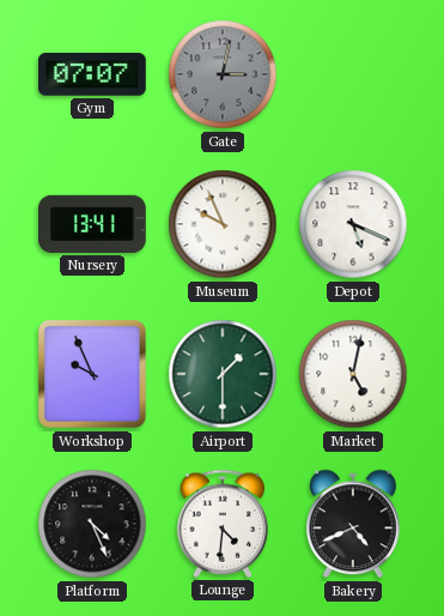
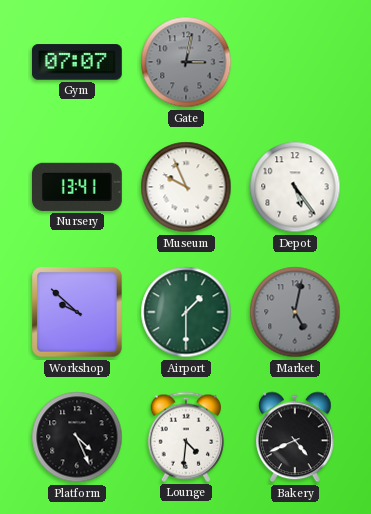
Depot: 5:19 -> 5:24 (295, 187)
Workshop: 9:56 -> 9:52 (77, 312)
Market dial: white -> grey (295, 312)
